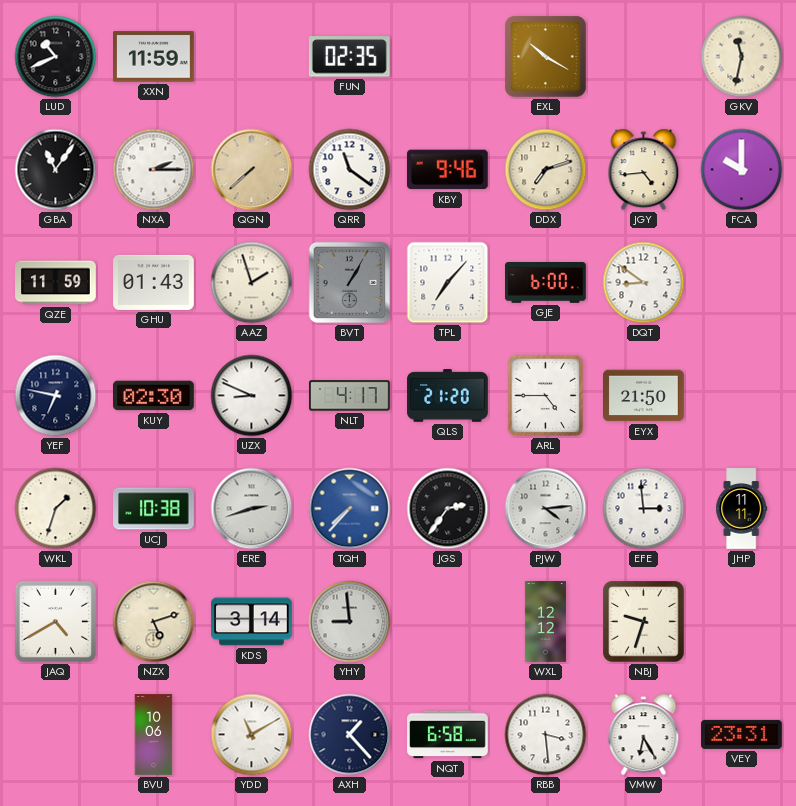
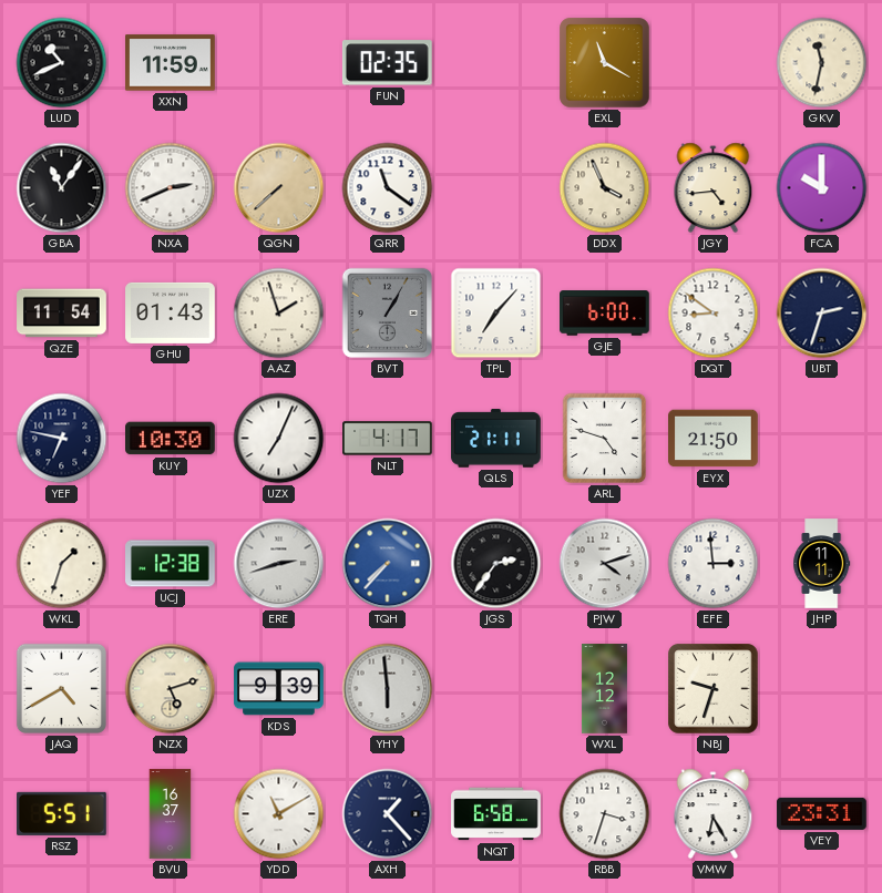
EXL: 10:20 -> 11:20 (605, 63)
NXA: 2:15 -> 2:41 (171, 188)
KBY: 9:46 -> none (447, 170)
DDX: 7:12 -> 3:56 (605, 188)
QZE: 11:59 -> 11:54 (62, 314)
UBT: none -> 2:33 (822, 314)
KUY: 02:30 -> 10:30 (171, 439)
UZX: 8:49 -> 7:04 (279, 439)
QLS: 21:20 -> 21:11 (496, 439)
ARL: 4:45 -> 4:48 (605, 439)
UCJ: 10:38 -> 12:38 (171, 564)
PJW: 4:14 -> 4:12 (605, 564)
KDS: 3:14 -> 9:39 (279, 689)
YHY: 8:59 -> 5:59 (388, 689)
RSZ: none -> 5:51 (62, 813)
BVU: 10:06 -> 16:37 (171, 814)
RBB: 3:29 -> 3:33 (605, 814)
